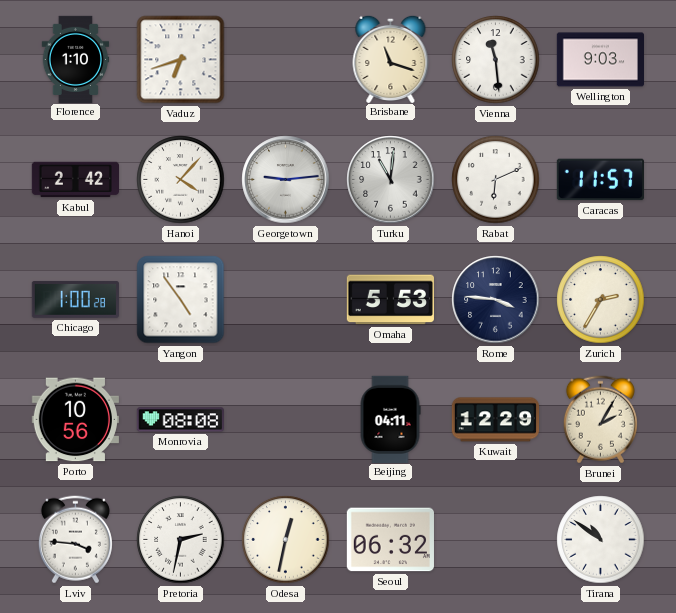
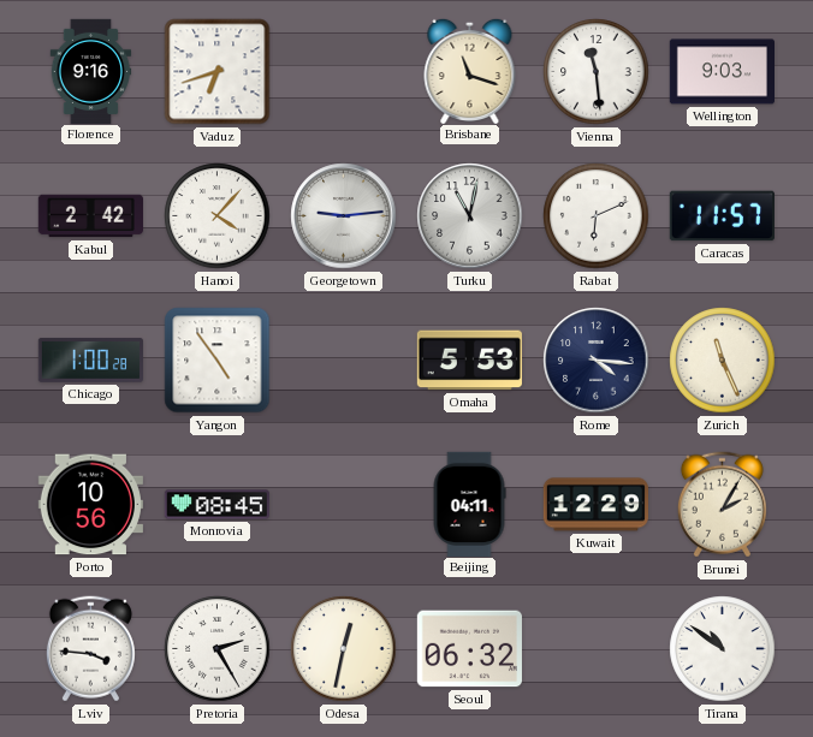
Florence: 1:10 -> 9:16 (91, 71)
Turku: 11:01 -> 11:02 (470, 216)
Rome: 3:46 -> 4:16 (597, 361)
Zurich: 2:35 -> 11:26 (723, 361)
Monrovia: 08:08 -> 08:45 (216, 505)
Pretoria: 2:32 -> 2:25 (218, 649)
